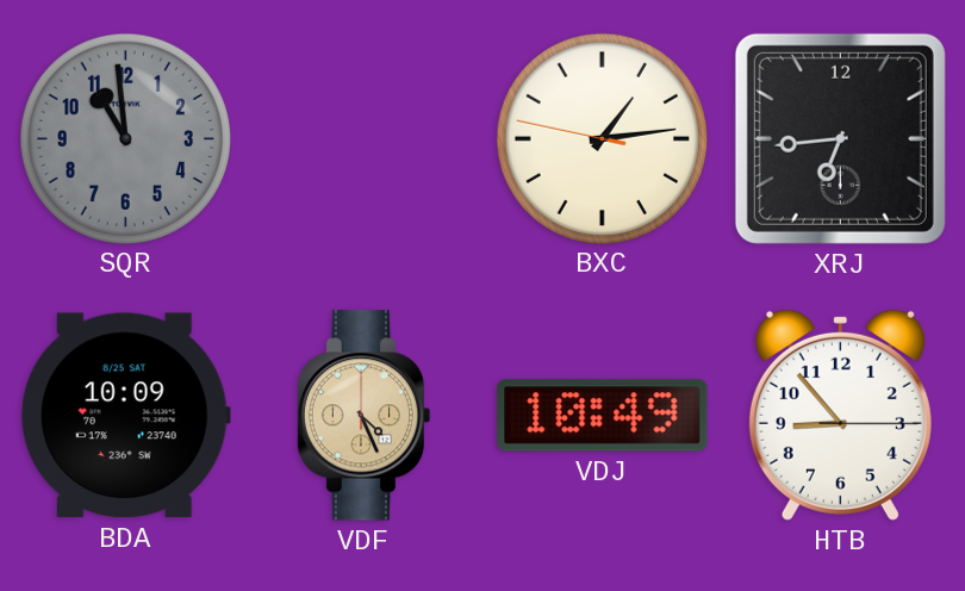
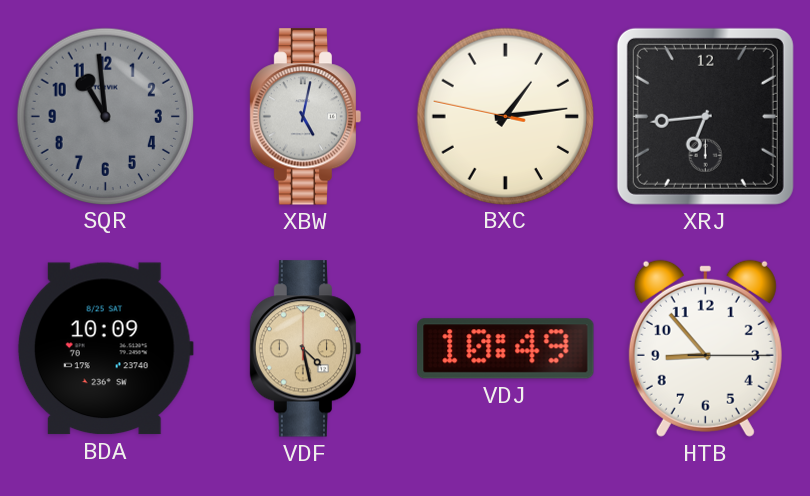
XBW: none -> 5:02 (306, 117)
VDF: 4:26 -> 4:28 (306, 349)
